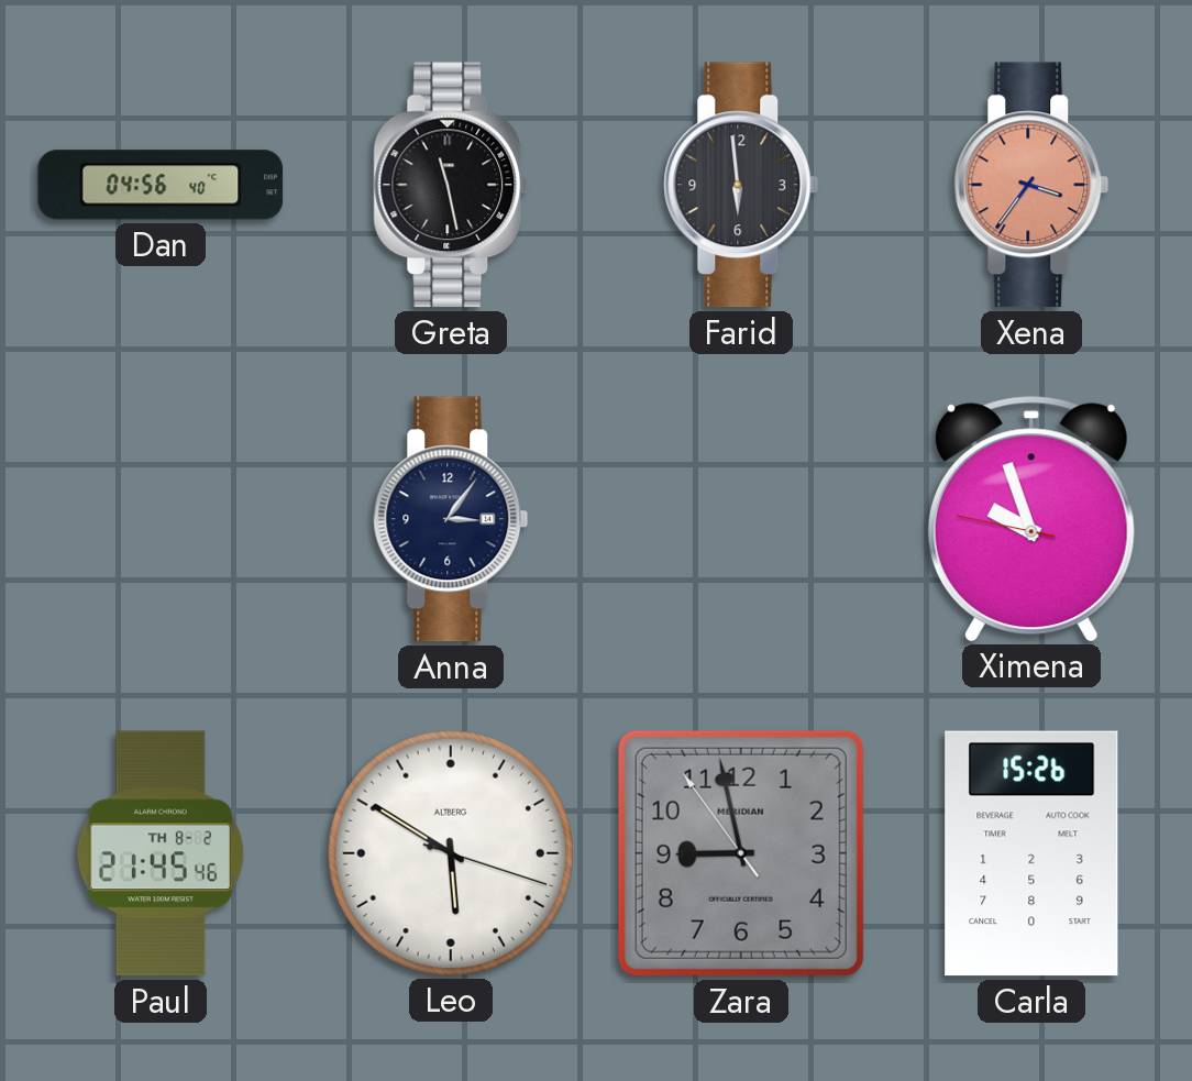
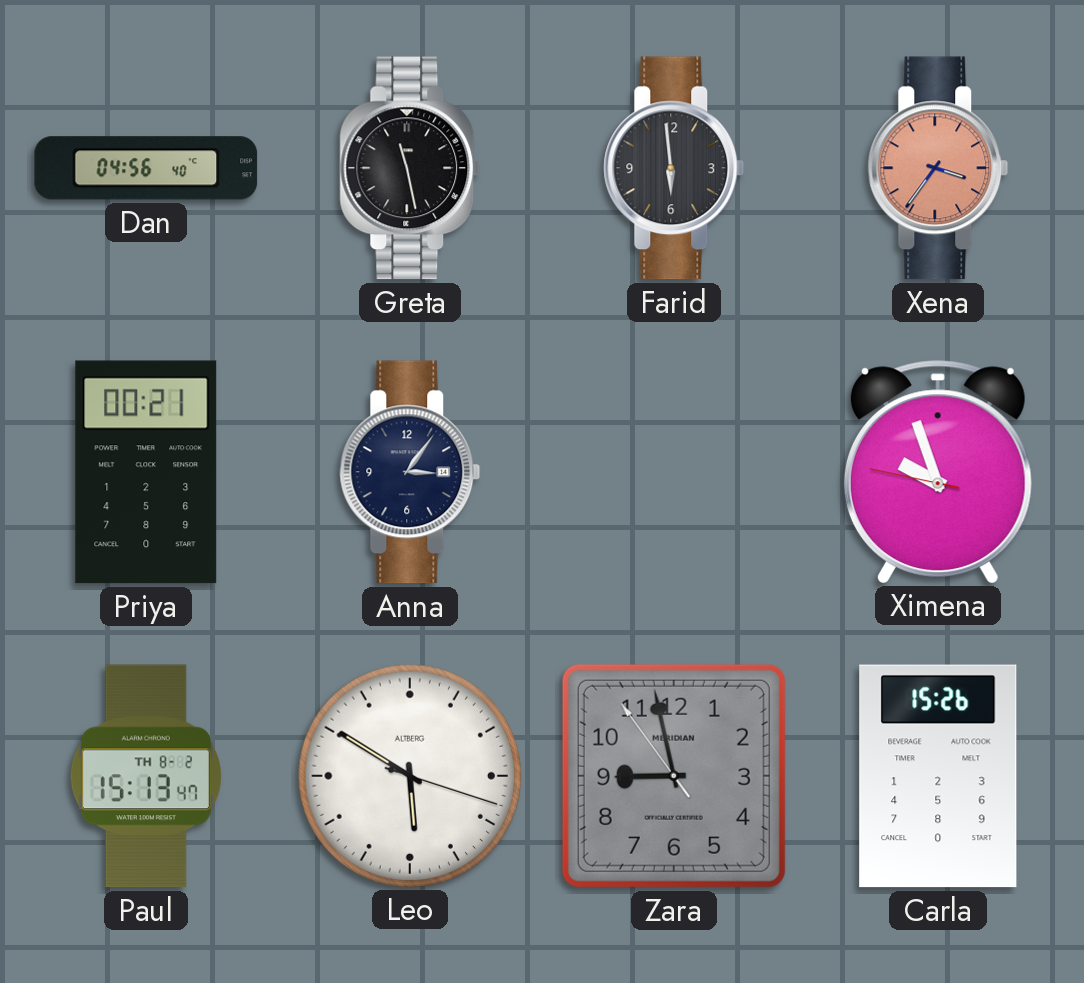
Priya: none -> 00:21 (146, 472)
Paul: 21:45 -> 15:13 (146, 776)
